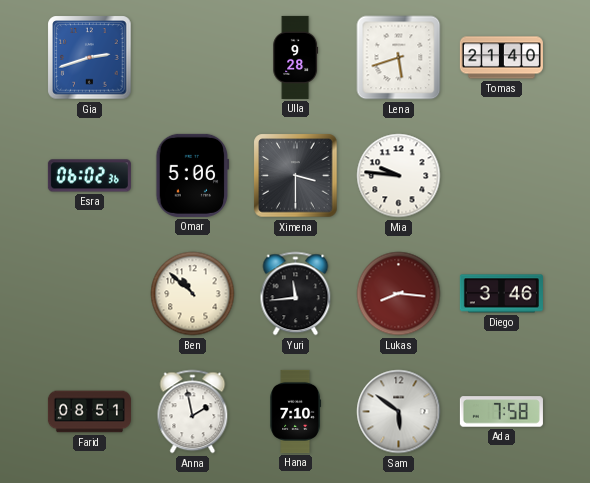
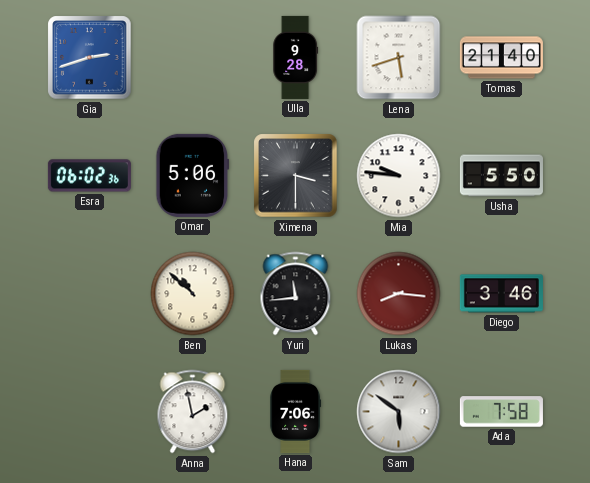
Usha: none -> 5:50 (501, 176)
Farid: 08:51 -> none (89, 412)
Hana: 7:10 -> 7:06 (296, 411)
